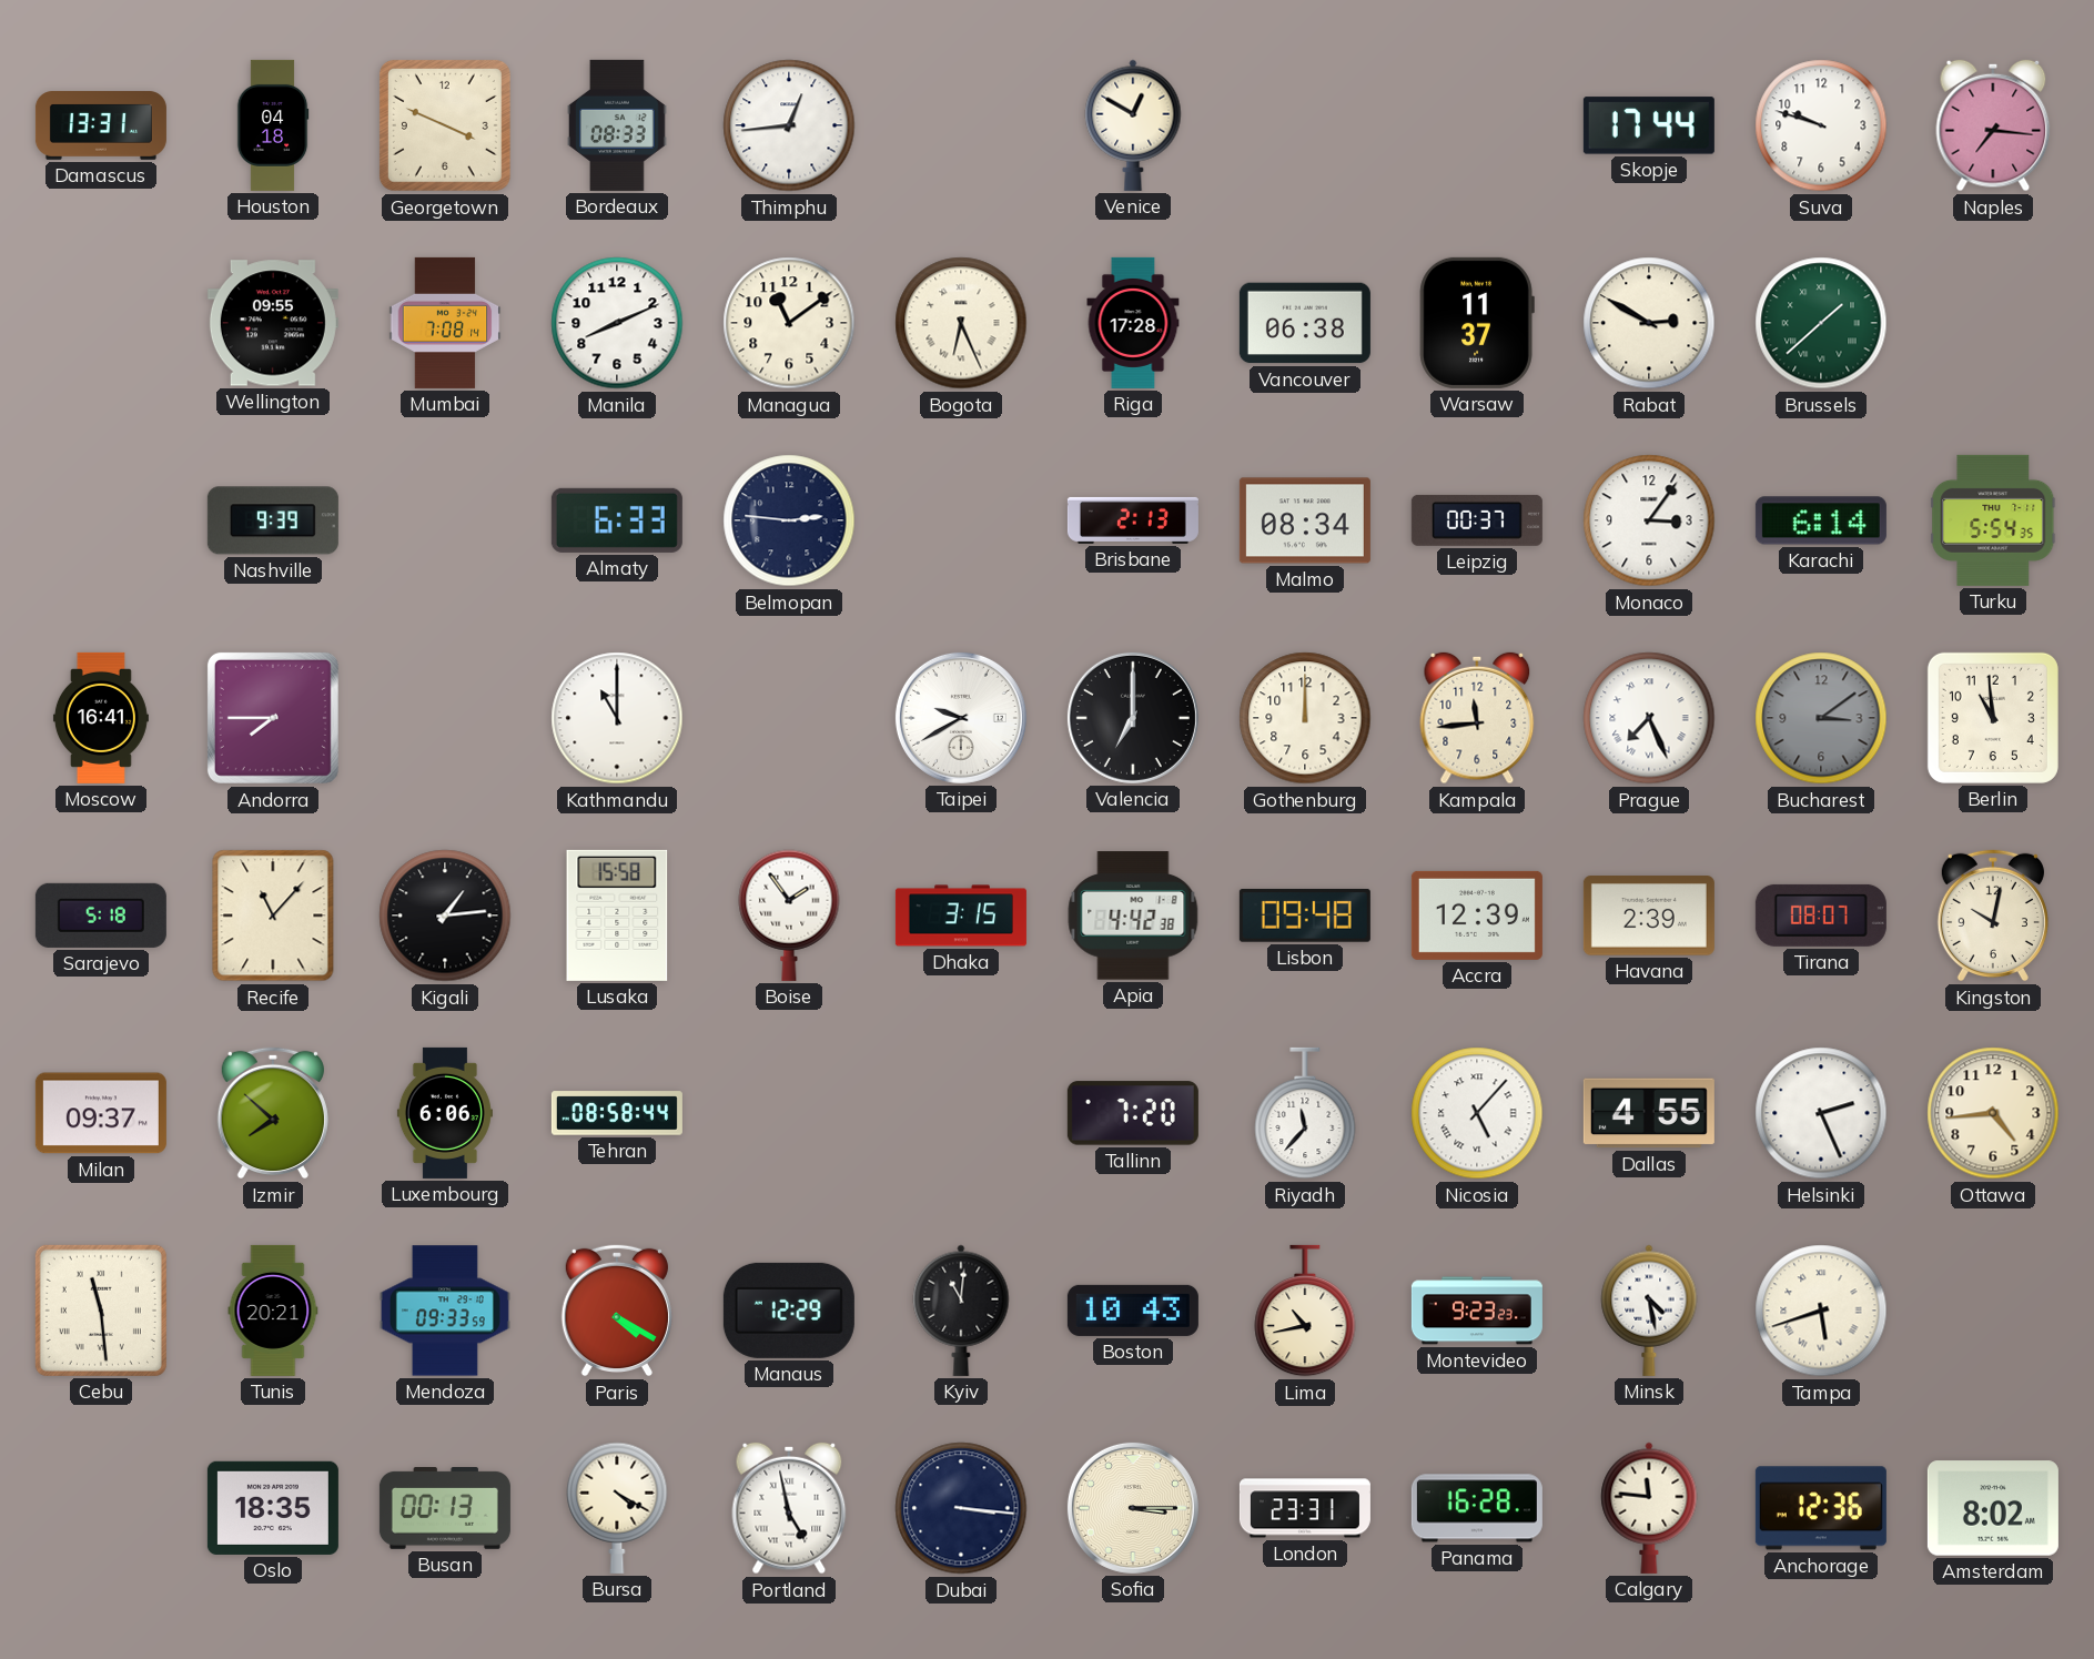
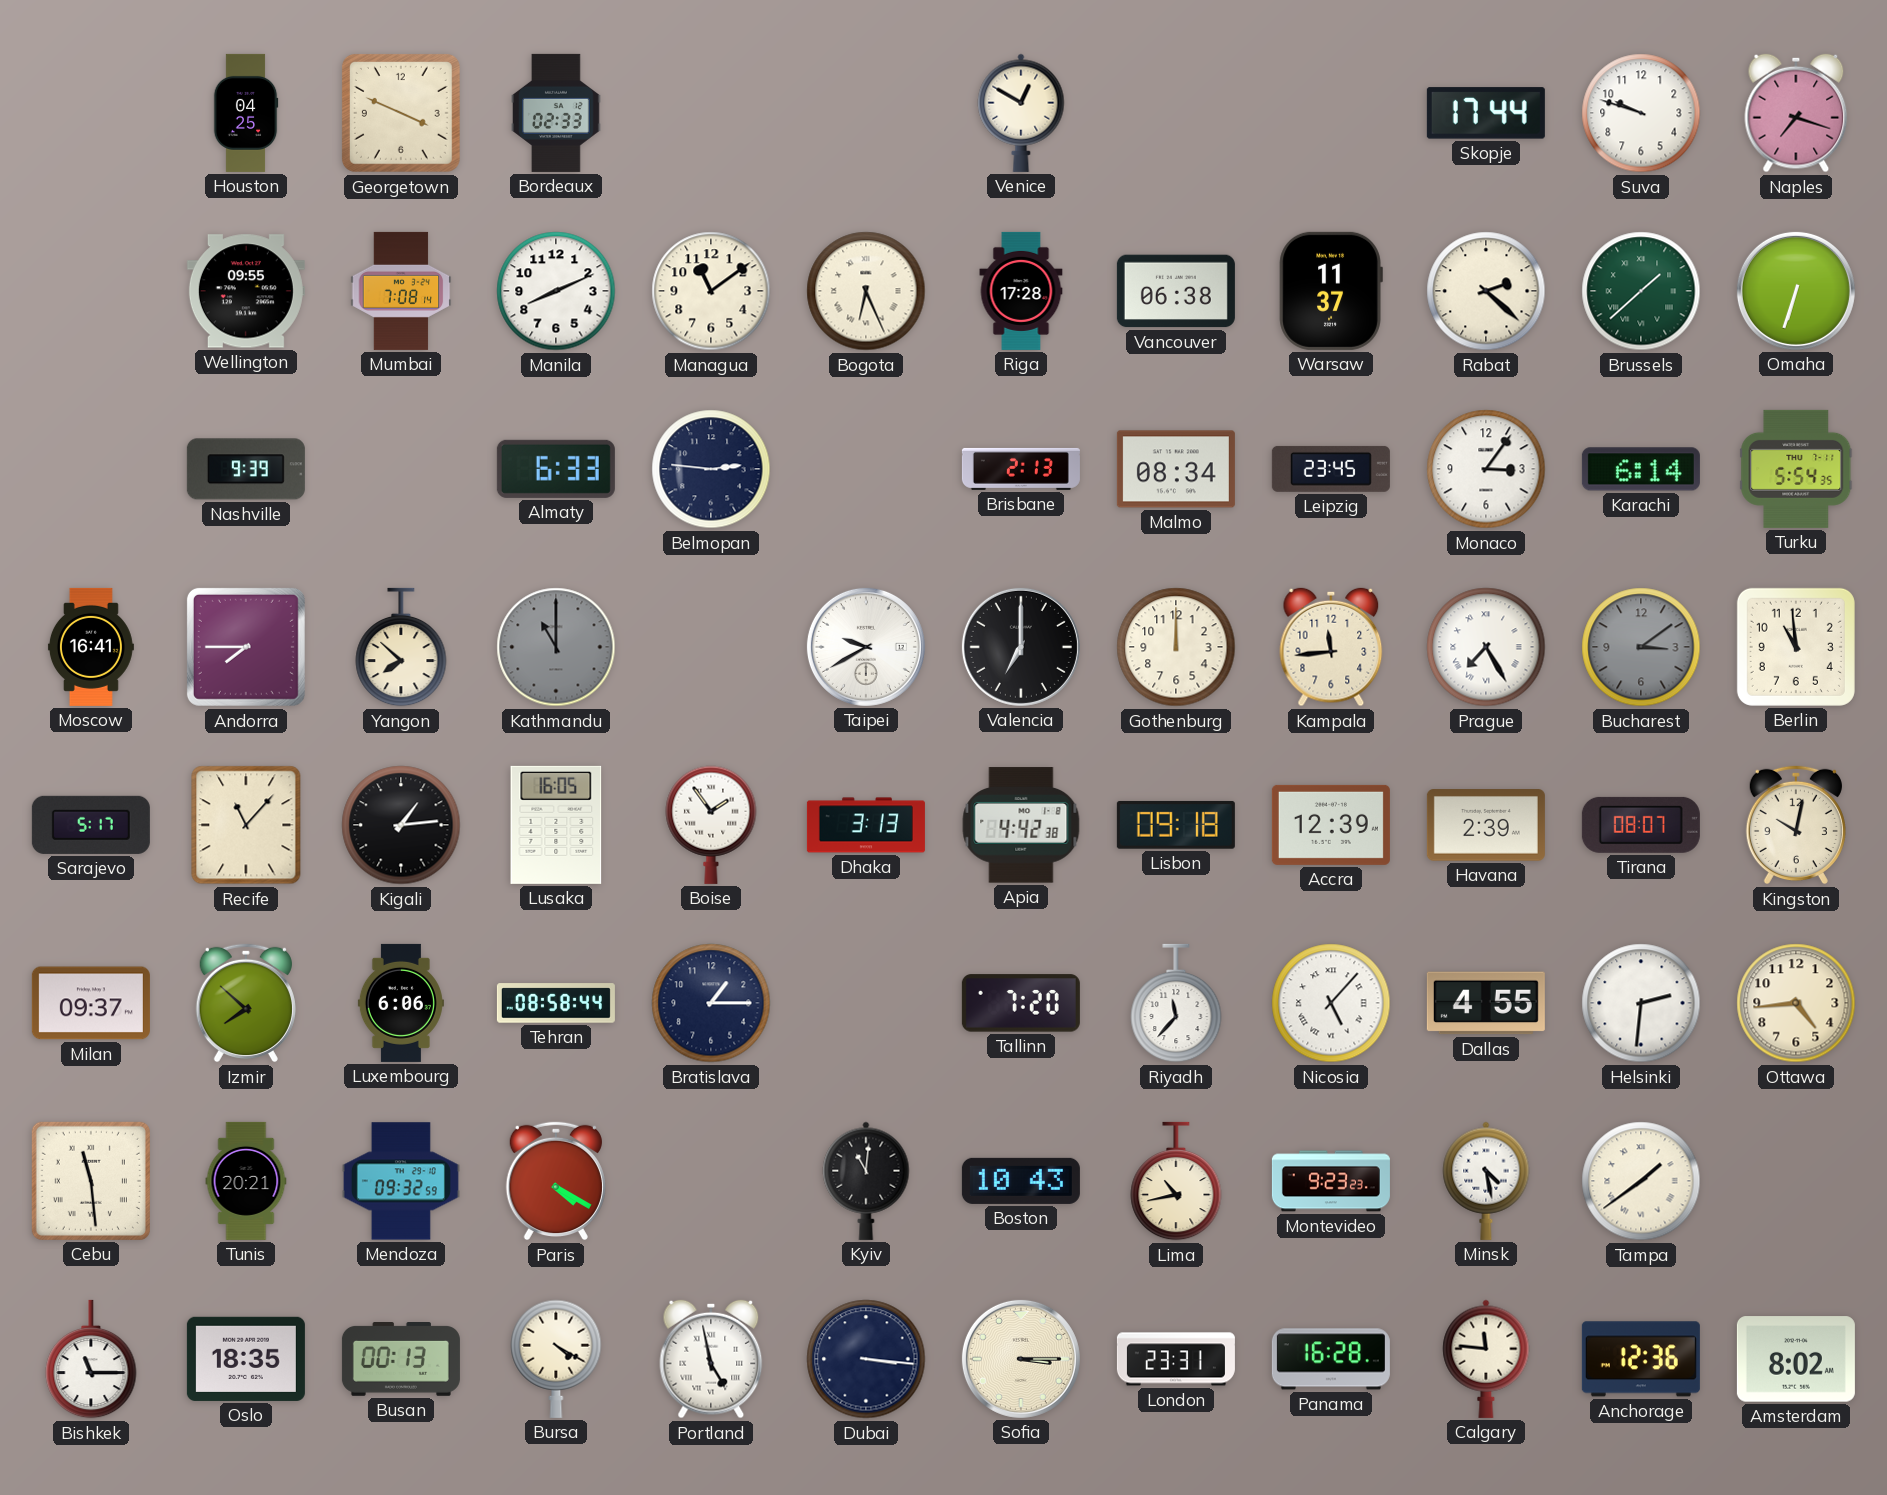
Damascus: 13:31 -> none (101, 125)
Houston: 04:18 -> 04:25 (246, 113)
Bordeaux: 08:33 -> 02:33 (556, 113)
Thimphu: 12:44 -> none (789, 125)
Naples: 7:16 -> 7:18 (1796, 113)
Rabat: 2:50 -> 2:22 (1486, 291)
Omaha: none -> 6:33 (1796, 291)
Leipzig: 00:37 -> 23:45 (1331, 469)
Yangon: none -> 7:52 (401, 647)
Kathmandu dial: white -> grey (556, 647)
Prague: 7:26 -> 7:25 (1486, 647)
Sarajevo: 5:18 -> 5:17 (91, 825)
Lusaka: 15:58 -> 16:05 (556, 825)
Dhaka: 3:15 -> 3:13 (866, 825)
Lisbon: 09:48 -> 09:18 (1176, 825)
Bratislava: none -> 1:15 (711, 1003)
Helsinki: 2:26 -> 2:31 (1641, 1003)
Mendoza: 09:33 -> 09:32 (401, 1181)
Manaus: 12:29 -> none (789, 1311)
Tampa: 5:42 -> 1:39 (1641, 1181)
Bishkek: none -> 11:15 (91, 1359)
